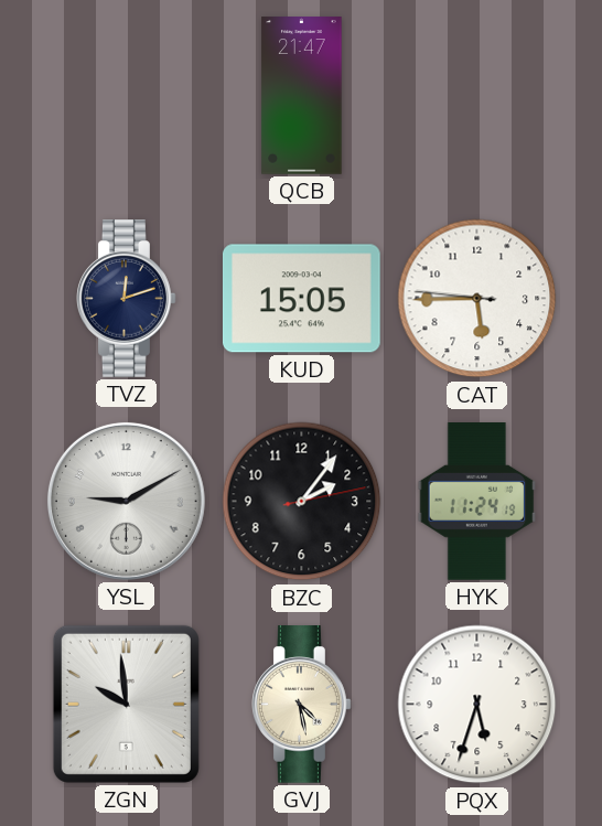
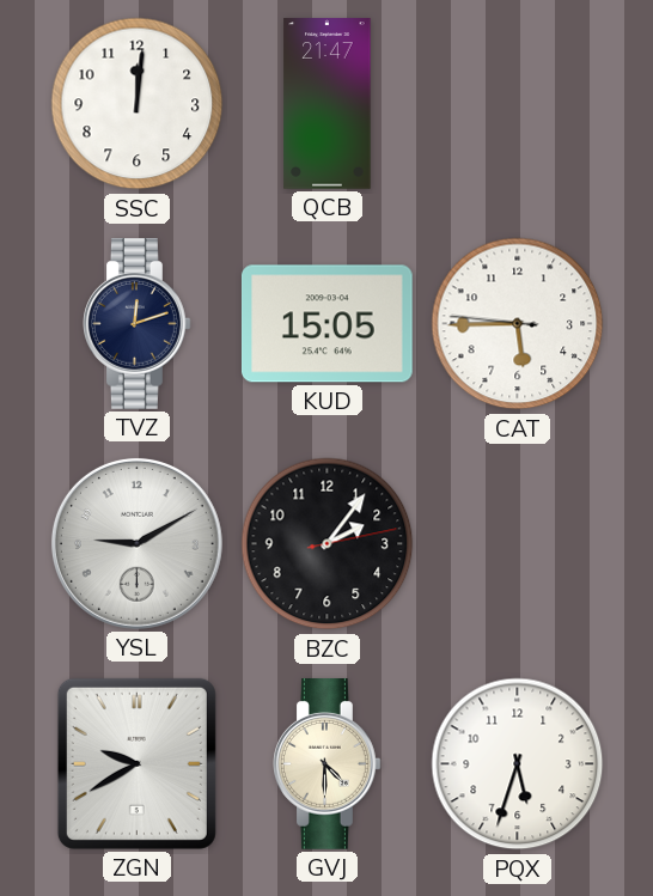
SSC: none -> 12:01 (138, 104)
HYK: 11:24 -> none (477, 502)
ZGN: 9:59 -> 9:40 (136, 763)
GVJ: 4:28 -> 4:30 (328, 764)
